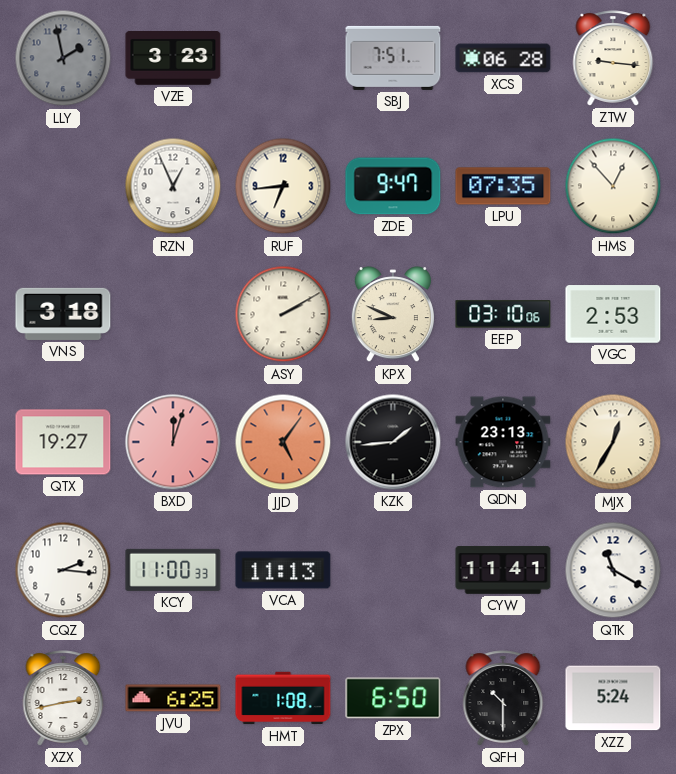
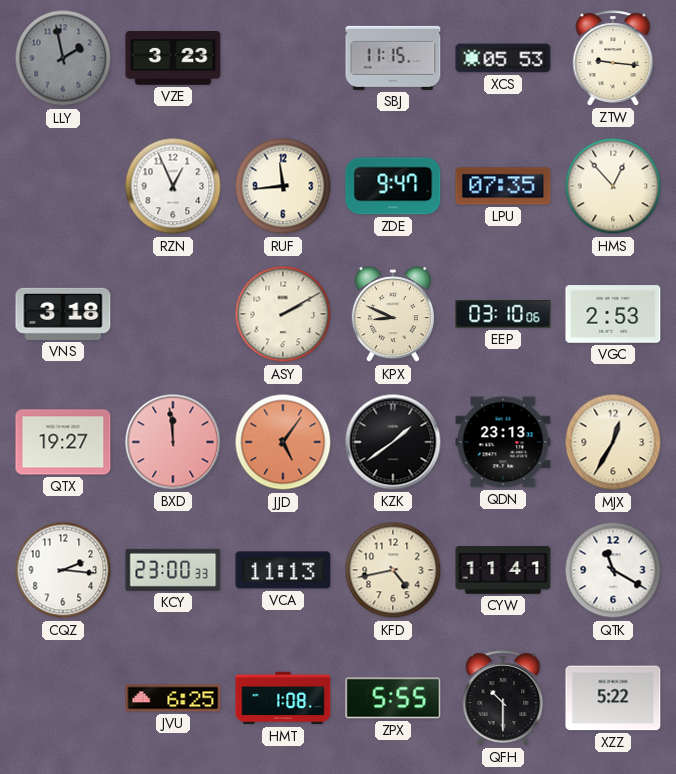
SBJ: 7:51 -> 11:15 (393, 58)
XCS: 06:28 -> 05:53 (503, 58)
RUF: 6:44 -> 11:44 (283, 186)
BXD: 12:03 -> 11:59 (173, 442)
KZK: 1:44 -> 1:39 (393, 442)
KCY: 11:00 -> 23:00 (173, 570)
KFD: none -> 4:43 (393, 570)
XZX: 2:43 -> none (63, 698)
ZPX: 6:50 -> 5:55 (393, 698)
XZZ: 5:24 -> 5:22 (613, 698)
